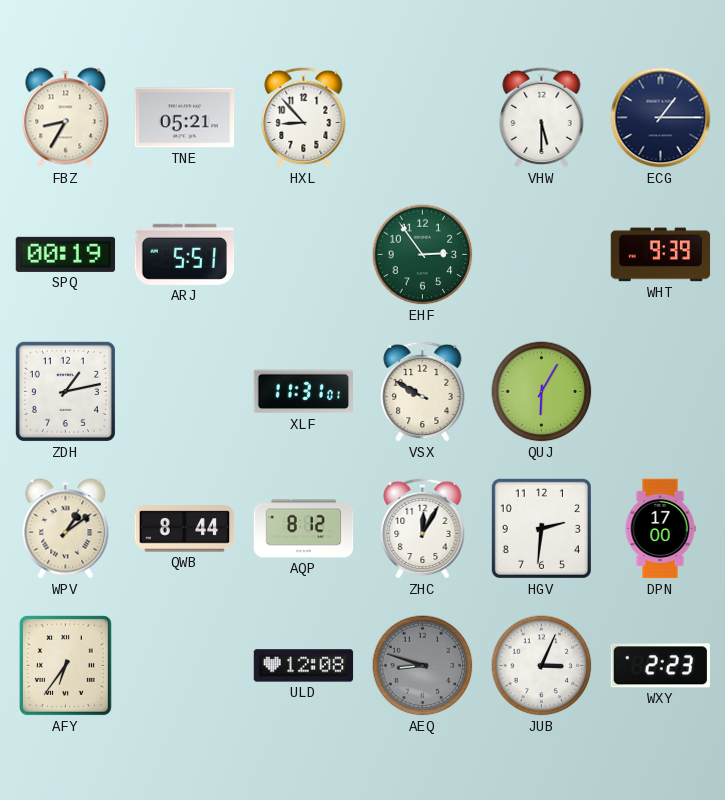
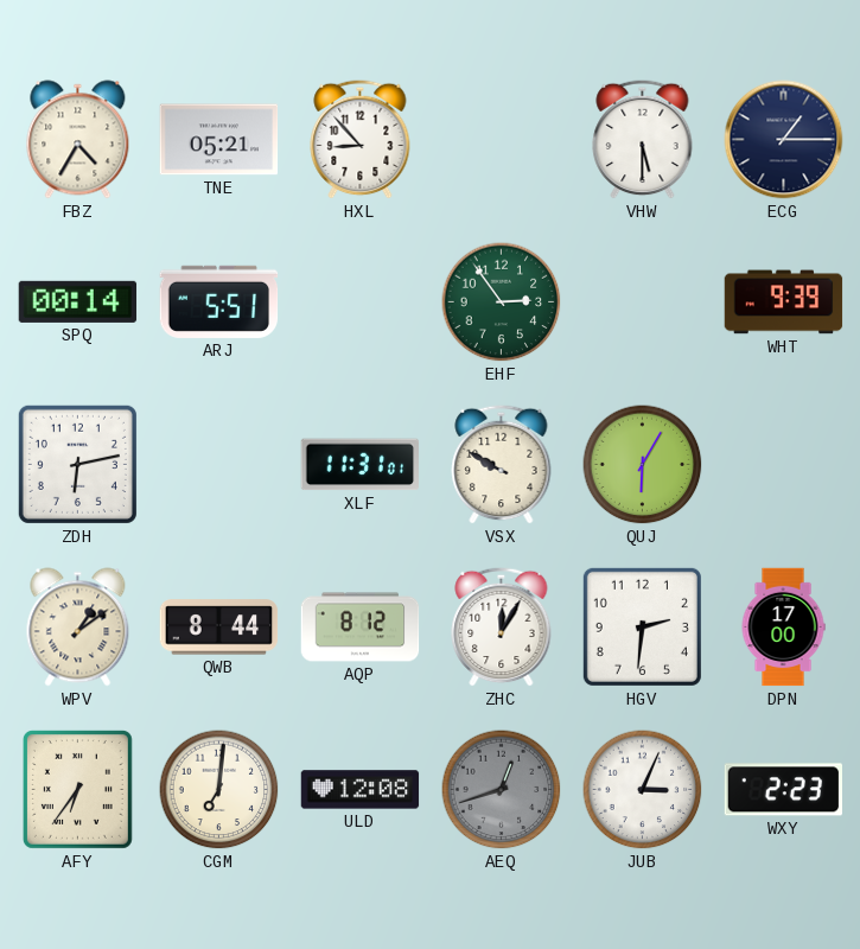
FBZ: 8:35 -> 4:35 (78, 140)
SPQ: 00:19 -> 00:14 (78, 301)
ZDH: 1:13 -> 6:13 (77, 464)
CGM: none -> 7:01 (219, 790)
AEQ: 8:48 -> 12:42 (502, 790)
